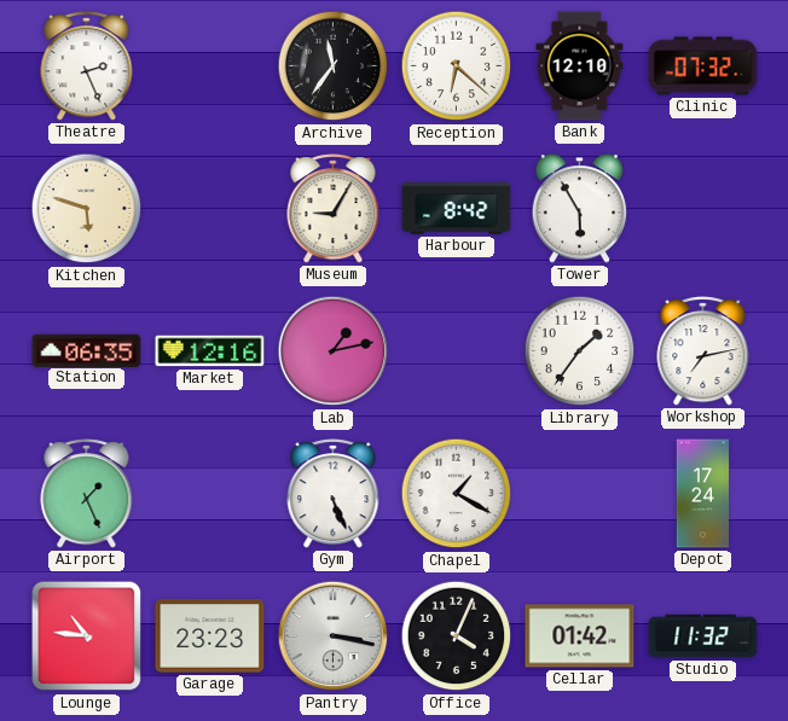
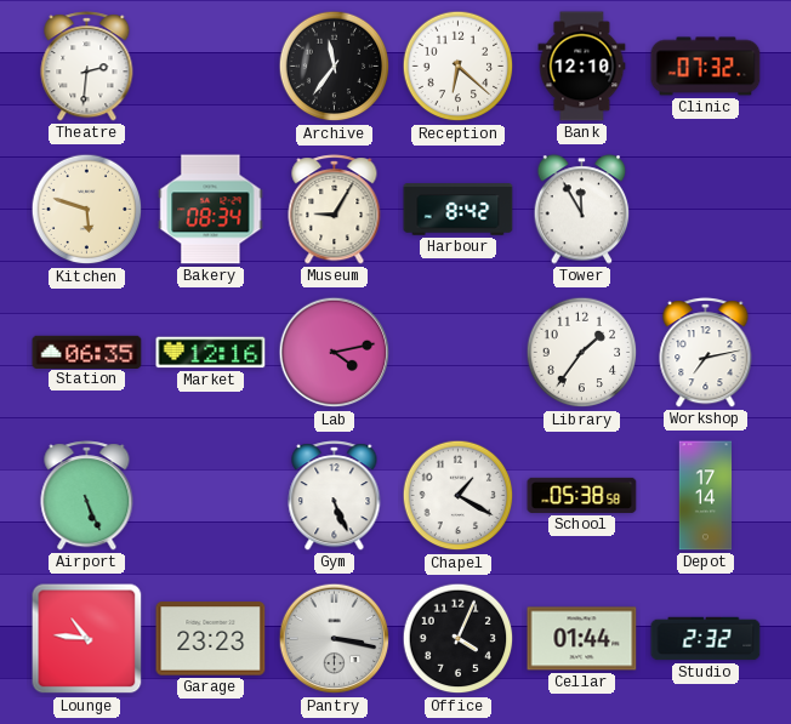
Theatre: 2:26 -> 2:31 (87, 67)
Bakery: none -> 08:34 (211, 210)
Tower: 5:55 -> 11:55 (582, 210)
Lab: 1:13 -> 4:13 (335, 353)
Airport: 1:26 -> 5:26 (87, 496)
School: none -> 05:38 (582, 495)
Depot: 17:24 -> 17:14 (706, 496)
Cellar: 01:42 -> 01:44 (582, 639)
Studio: 11:32 -> 2:32 (706, 639)
